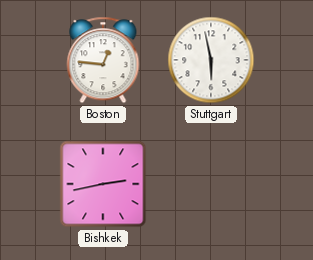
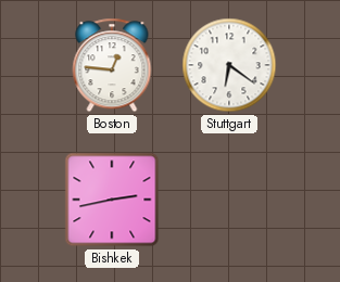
Stuttgart: 5:58 -> 6:21 (229, 65)
